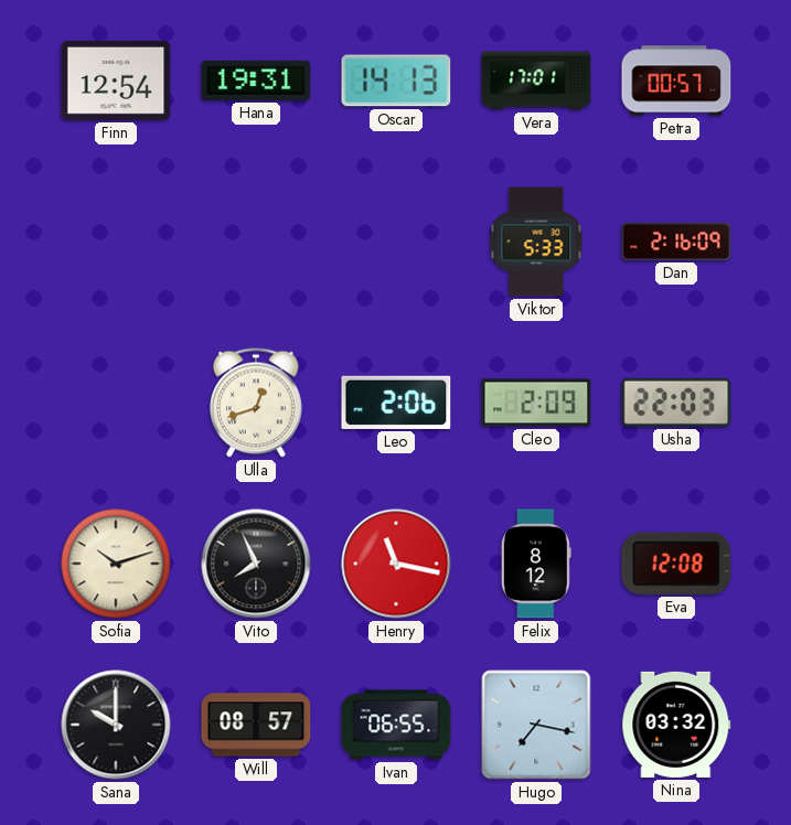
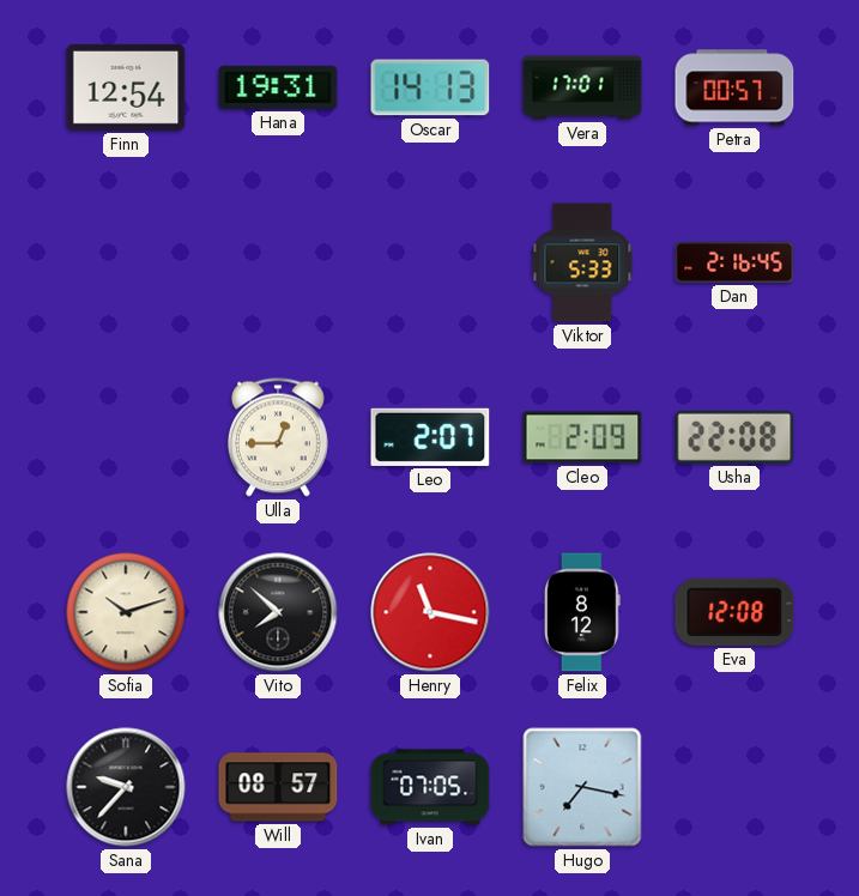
Dan: 2:16:09 -> 2:16:45 (734, 262)
Ulla: 12:42 -> 12:45 (278, 437)
Leo: 2:06 -> 2:07 (430, 437)
Usha: 22:03 -> 22:08 (734, 437)
Vito: 7:56 -> 7:52 (278, 612)
Sana: 10:00 -> 9:37 (126, 787)
Ivan: 06:55 -> 07:05 (430, 787)
Nina: 03:32 -> none (676, 725)
